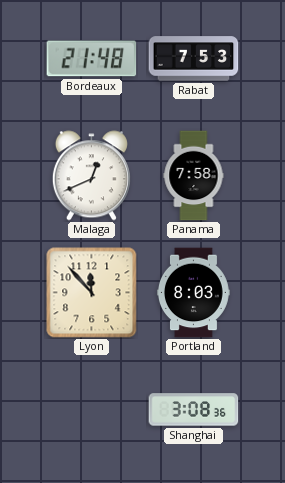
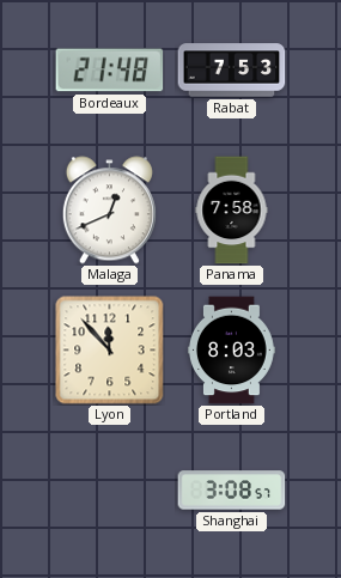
Shanghai: 3:08:36 -> 3:08:57 (232, 491)
